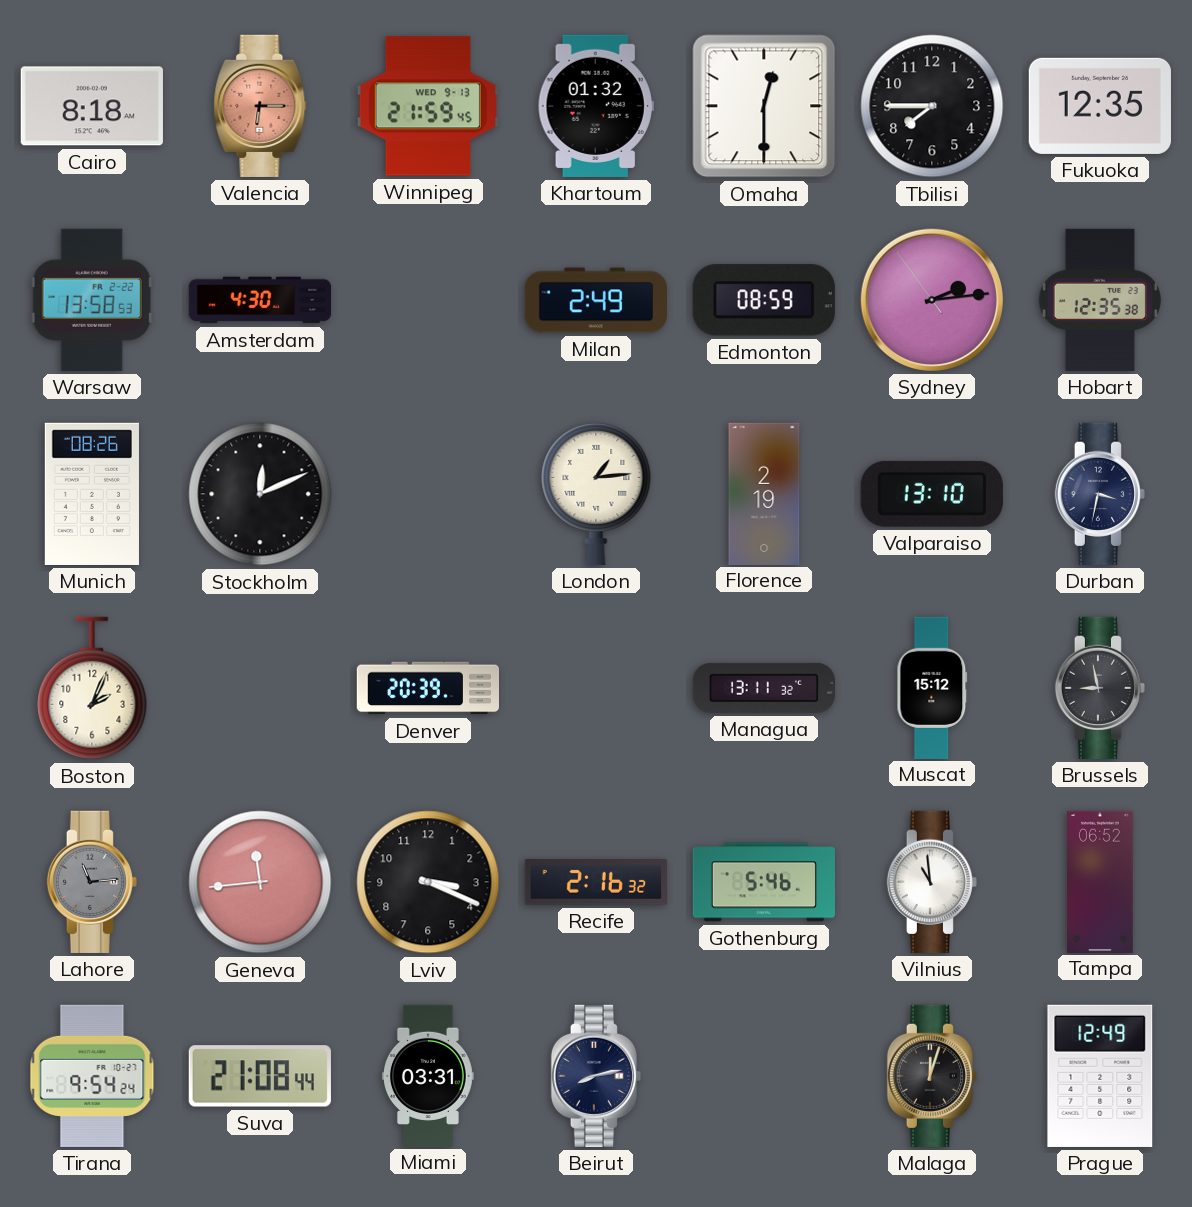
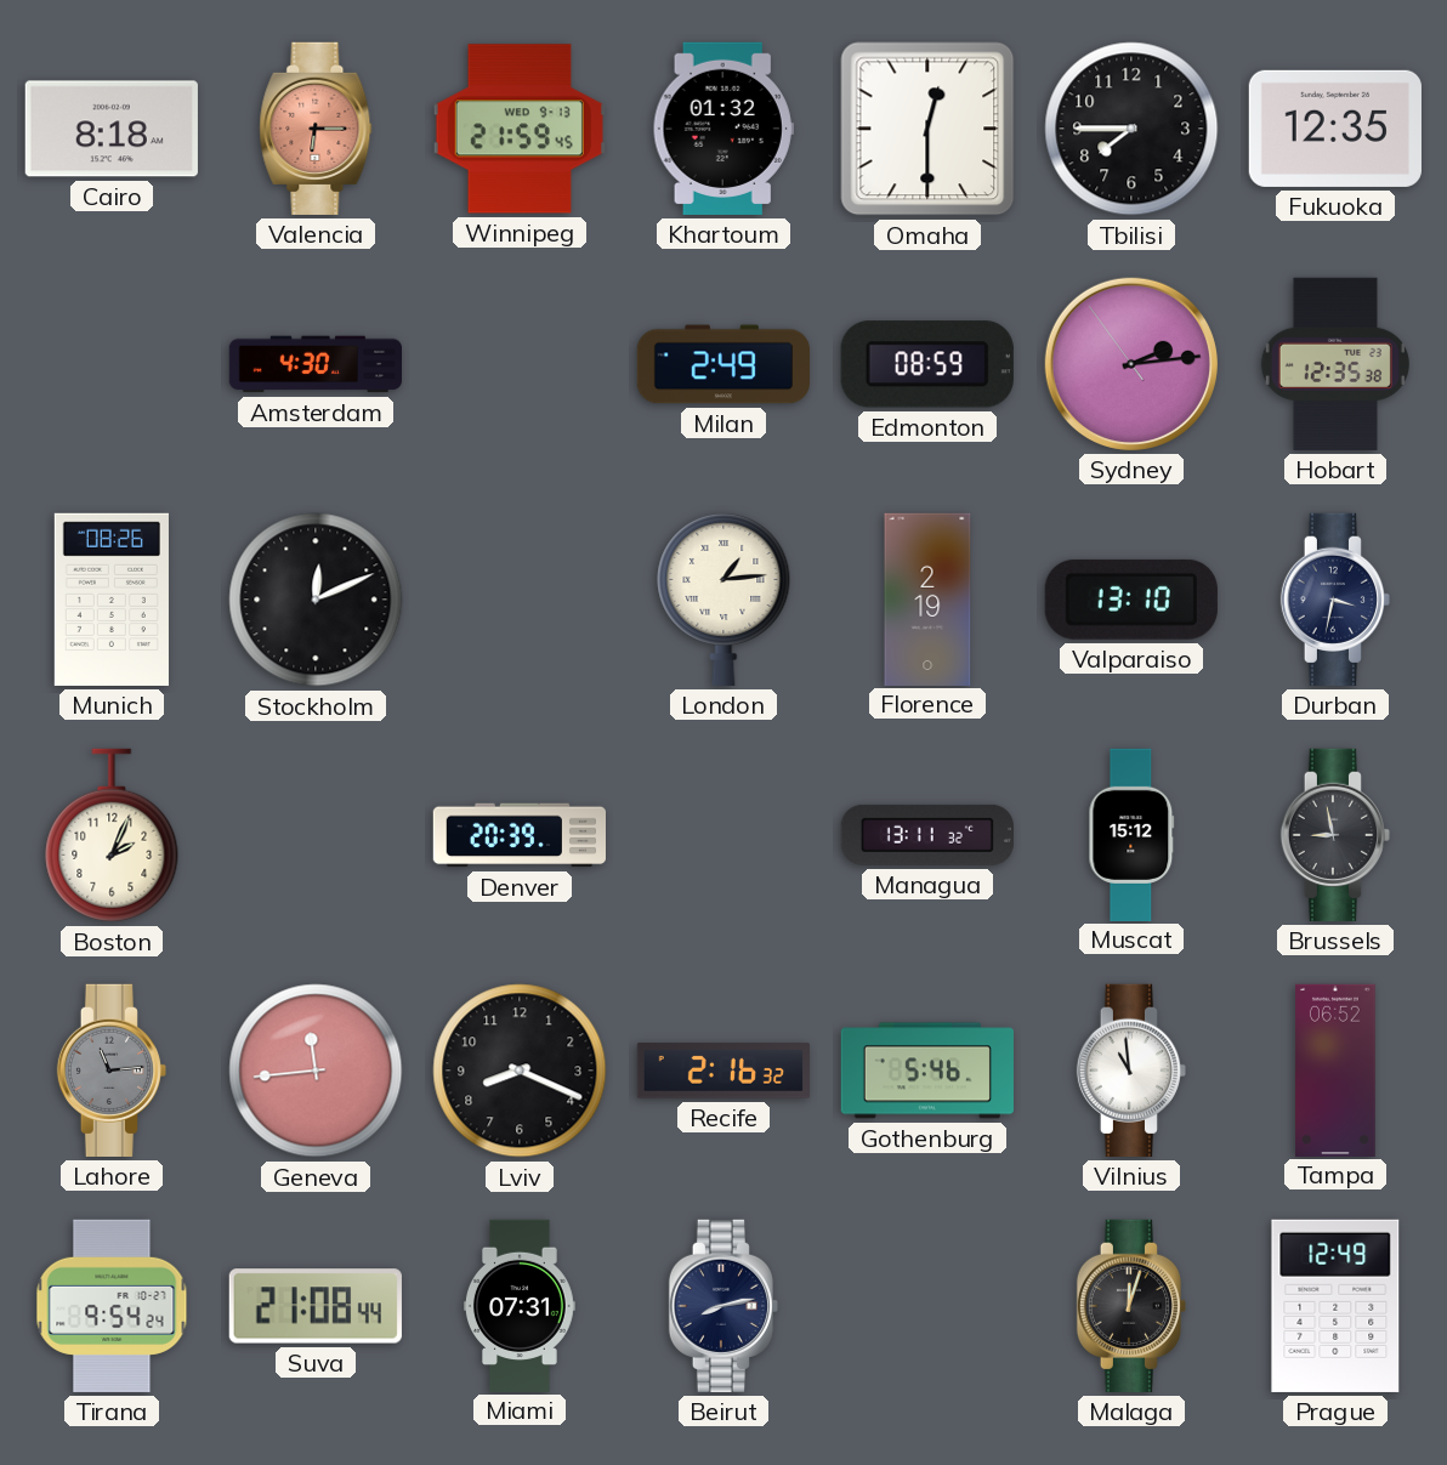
Warsaw: 13:58 -> none (92, 300)
Lviv: 3:19 -> 8:19 (520, 1071)
Miami: 03:31 -> 07:31 (520, 1305)
